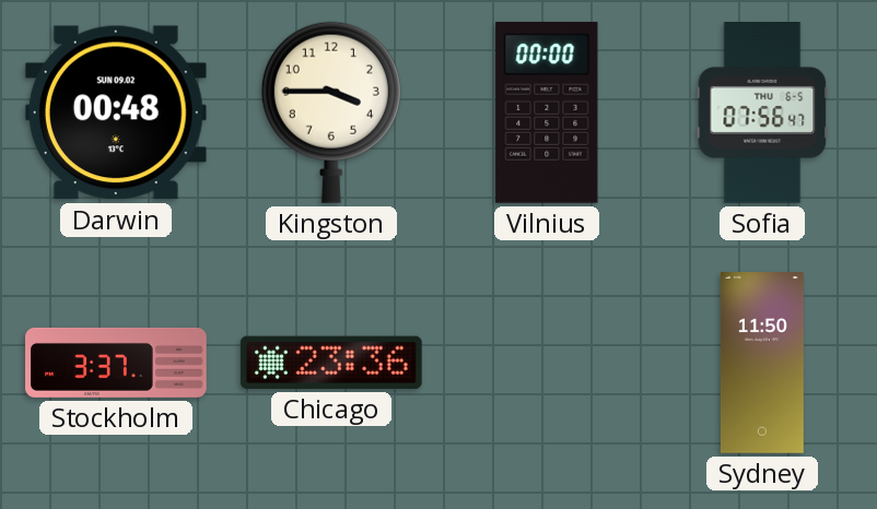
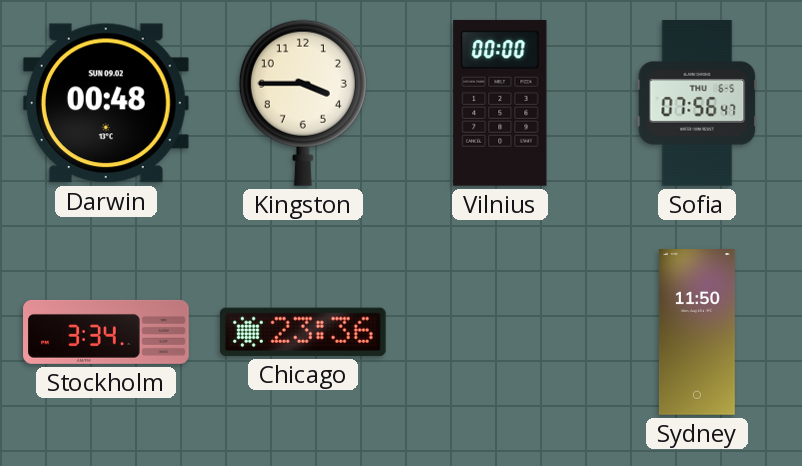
Stockholm: 3:37 -> 3:34 (106, 332)
